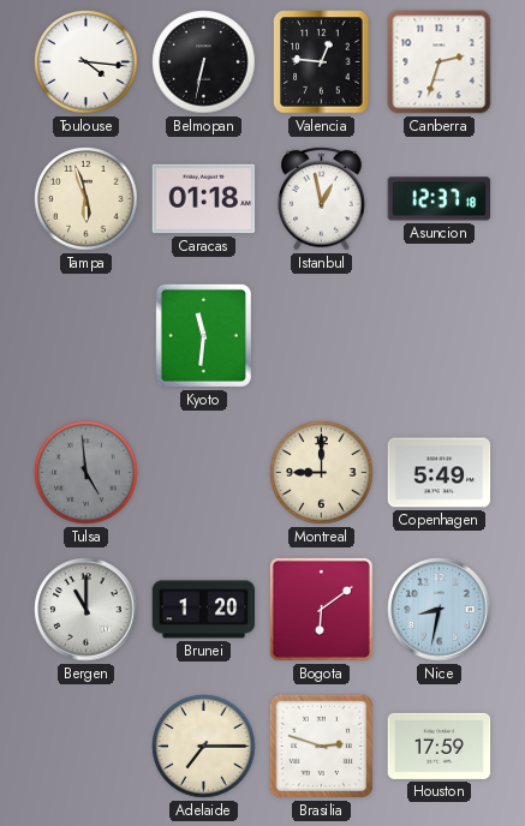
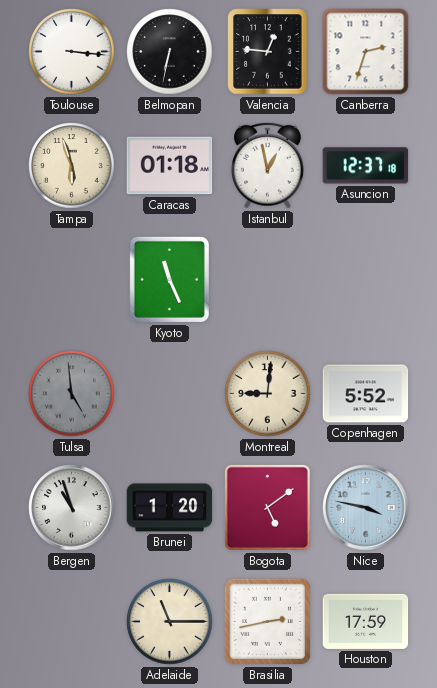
Toulouse: 4:16 -> 3:16 (72, 52)
Kyoto: 11:31 -> 11:26 (169, 279)
Montreal: 9:00 -> 9:01 (268, 394)
Copenhagen: 5:49 -> 5:52 (366, 394)
Bergen: 11:00 -> 10:57 (72, 508)
Bogota: 6:09 -> 5:09 (267, 507)
Nice: 8:32 -> 3:47 (366, 508)
Adelaide: 7:15 -> 11:15 (170, 622)
Brasilia: 2:48 -> 2:43 (267, 621)
